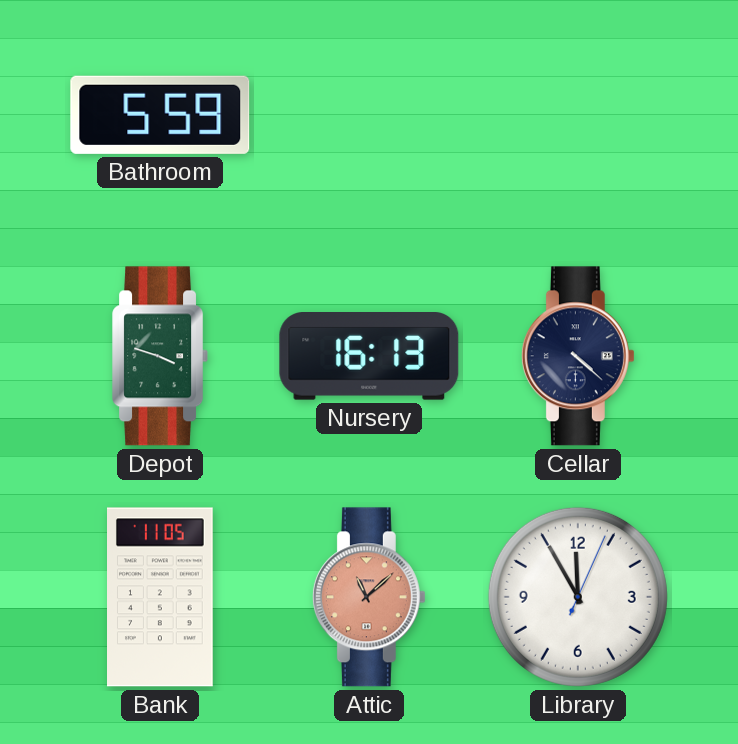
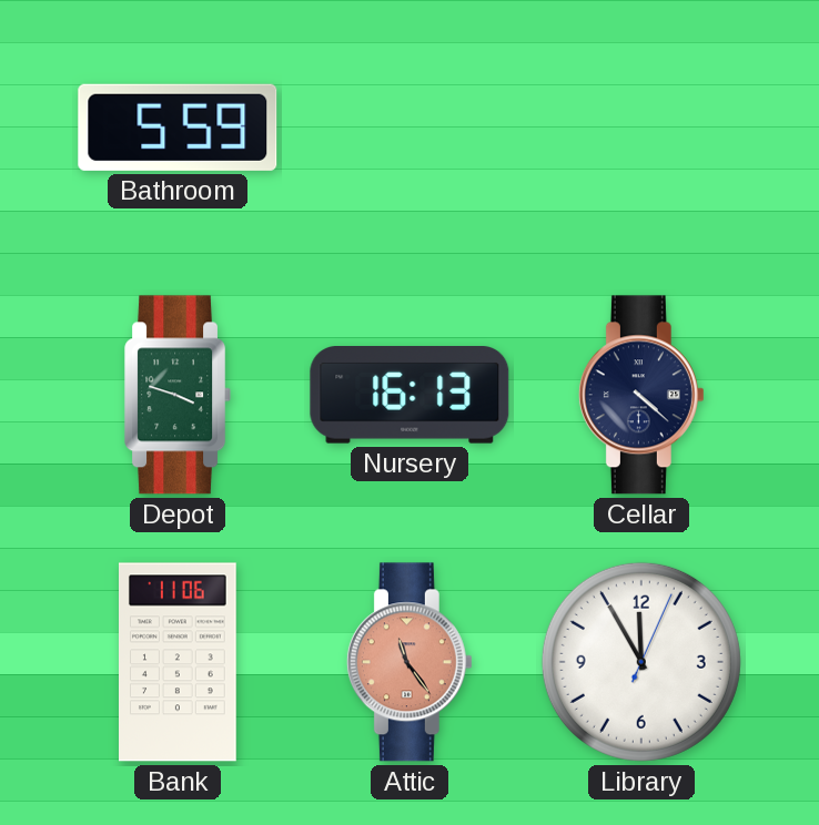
Bank: 11:05 -> 11:06 (179, 662)
Attic: 11:08 -> 11:24 (410, 662)
